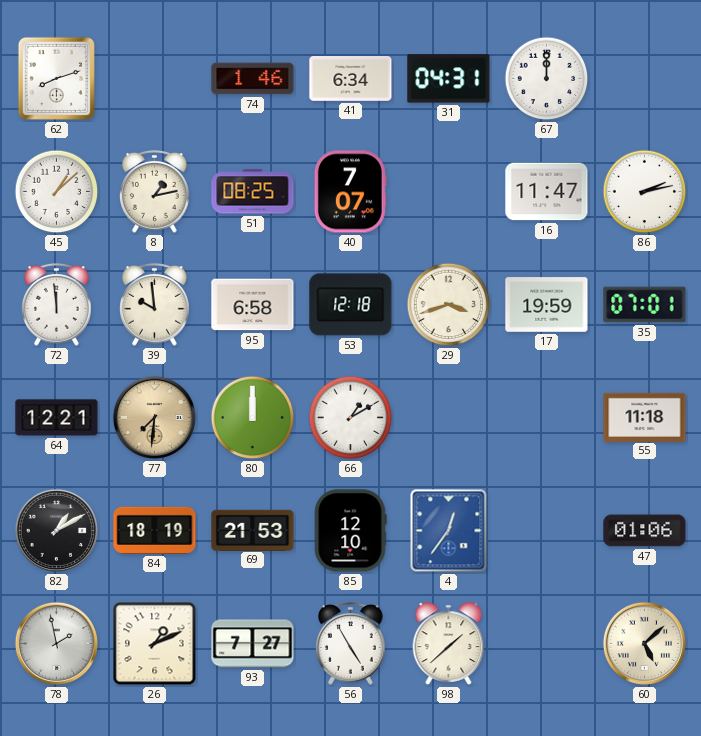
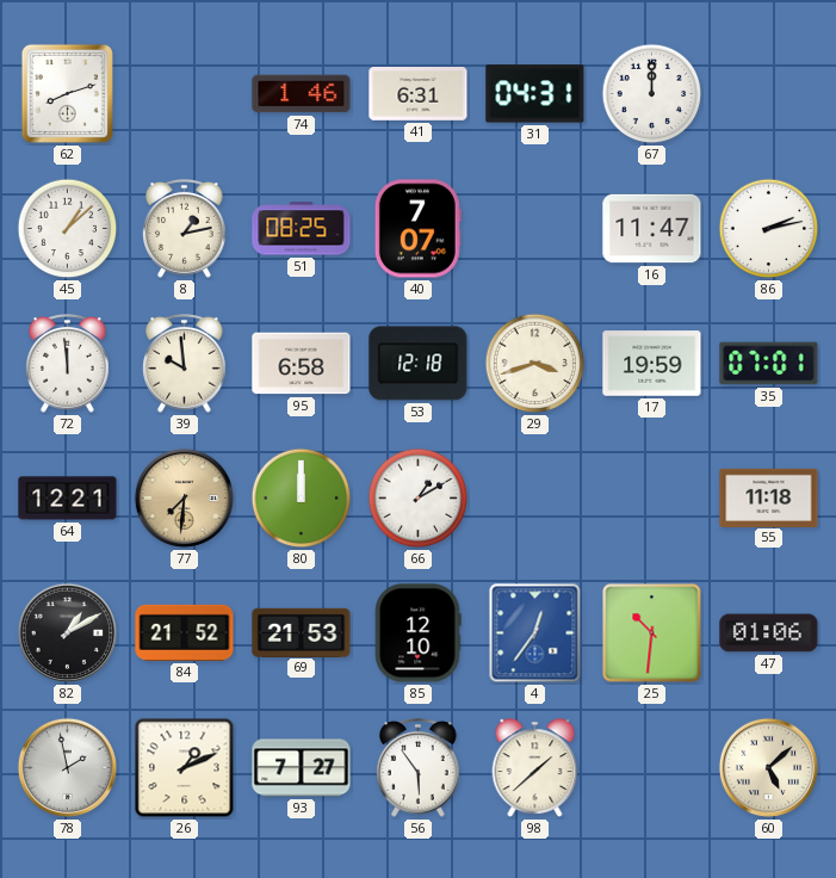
41: 6:34 -> 6:31 (419, 94)
84: 18:19 -> 21:52 (185, 632)
25: none -> 10:31 (652, 633)
56: 4:55 -> 5:54 (419, 768)
